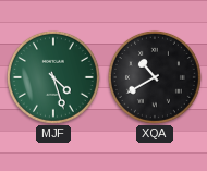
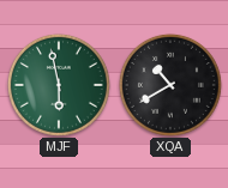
MJF: 4:27 -> 5:58 (59, 85)
